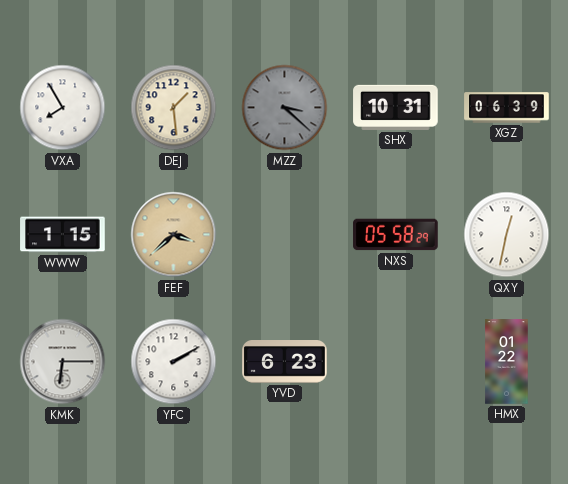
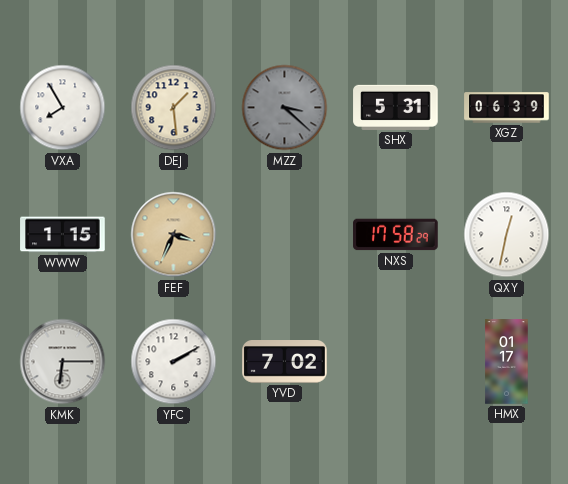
SHX: 10:31 -> 5:31 (396, 107)
FEF: 3:38 -> 3:34 (174, 235)
NXS: 05:58 -> 17:58 (396, 235)
YVD: 6:23 -> 7:02 (285, 362)
HMX: 01:22 -> 01:17 (507, 362)
